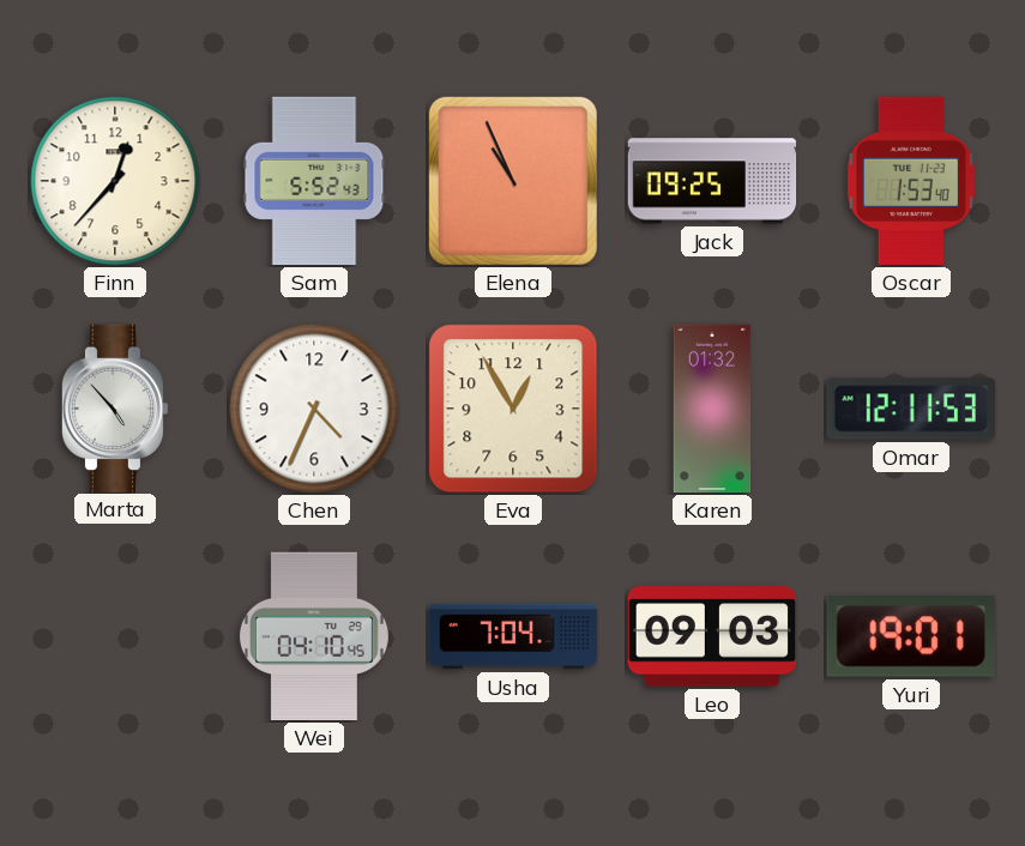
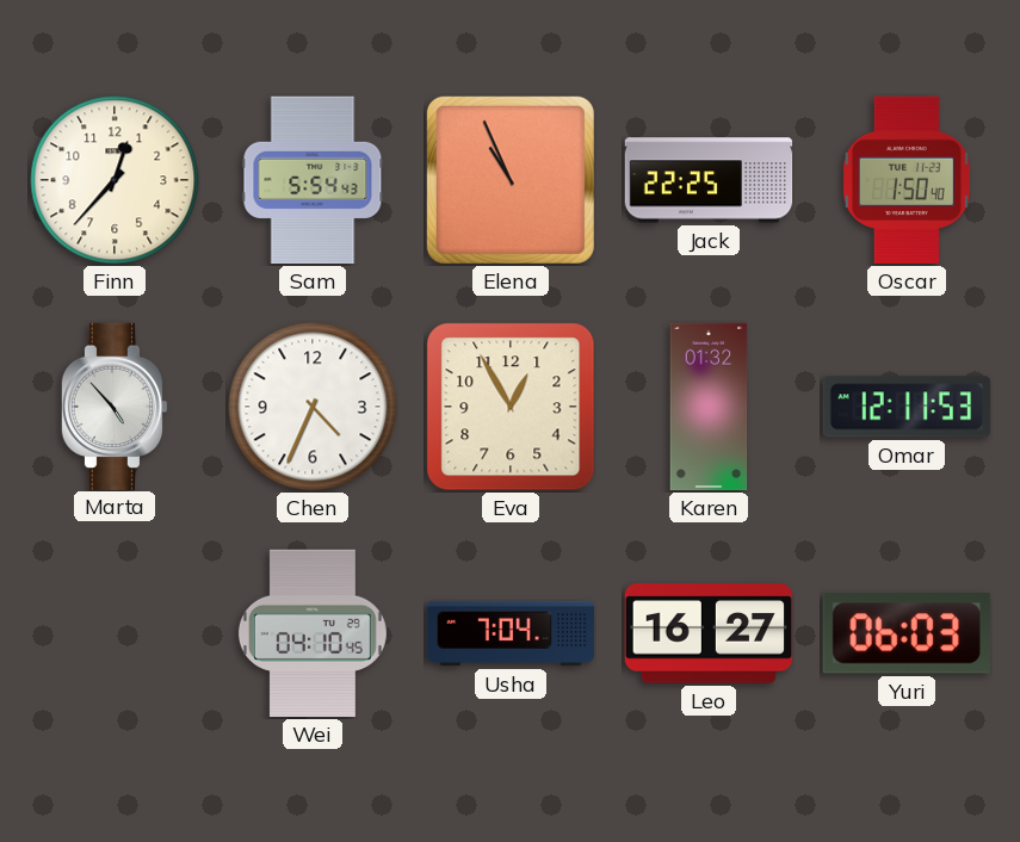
Sam: 5:52 -> 5:54 (313, 180)
Jack: 09:25 -> 22:25 (709, 180)
Oscar: 1:53 -> 1:50 (907, 180)
Leo: 09:03 -> 16:27 (709, 633)
Yuri: 19:01 -> 06:03 (907, 634)
